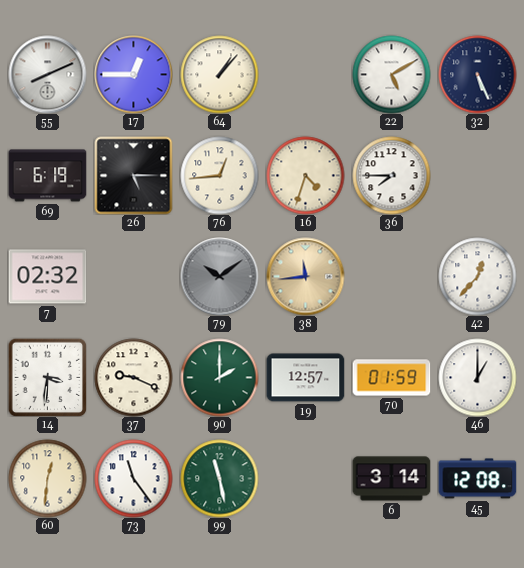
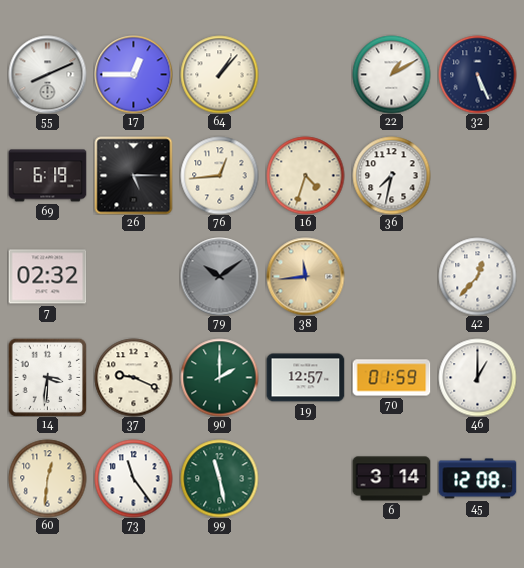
22: 5:10 -> 1:10 (391, 74)
36: 7:45 -> 7:32 (391, 175)
